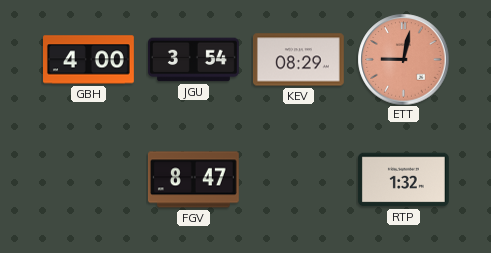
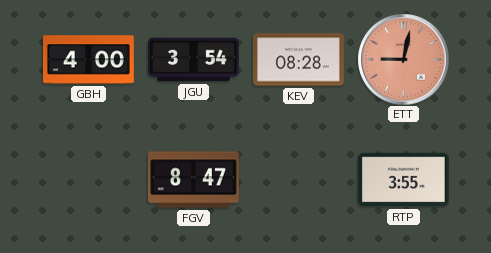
KEV: 08:29 -> 08:28 (298, 60)
RTP: 1:32 -> 3:55 (403, 180)
